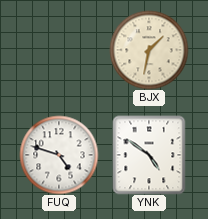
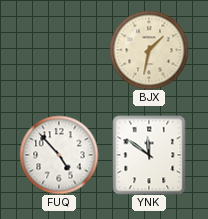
FUQ: 4:48 -> 4:53 (59, 155)
YNK: 4:51 -> 11:51 (149, 155)
